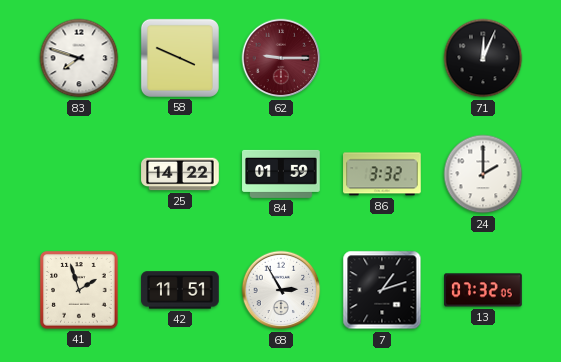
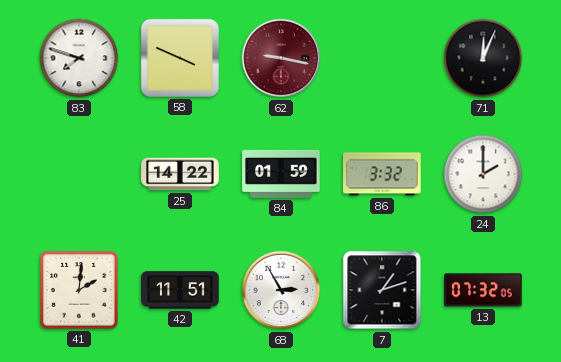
62: 9:15 -> 9:17 (281, 58)
41: 1:57 -> 2:01 (79, 290)
